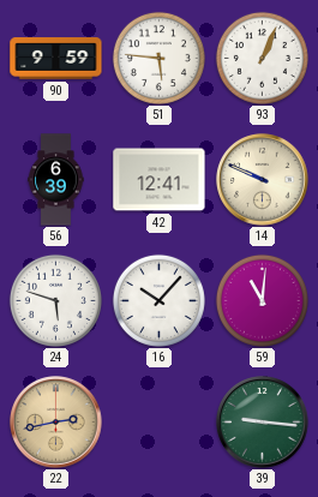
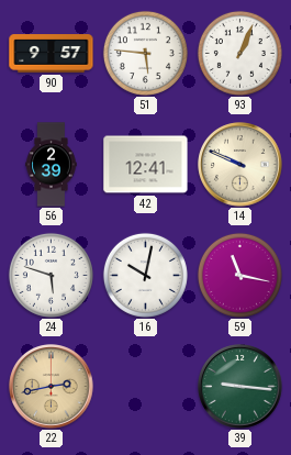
90: 9:59 -> 9:57 (52, 54)
56: 6:39 -> 2:39 (52, 165)
16: 10:07 -> 10:02 (145, 275)
59: 11:01 -> 11:17 (239, 275)
